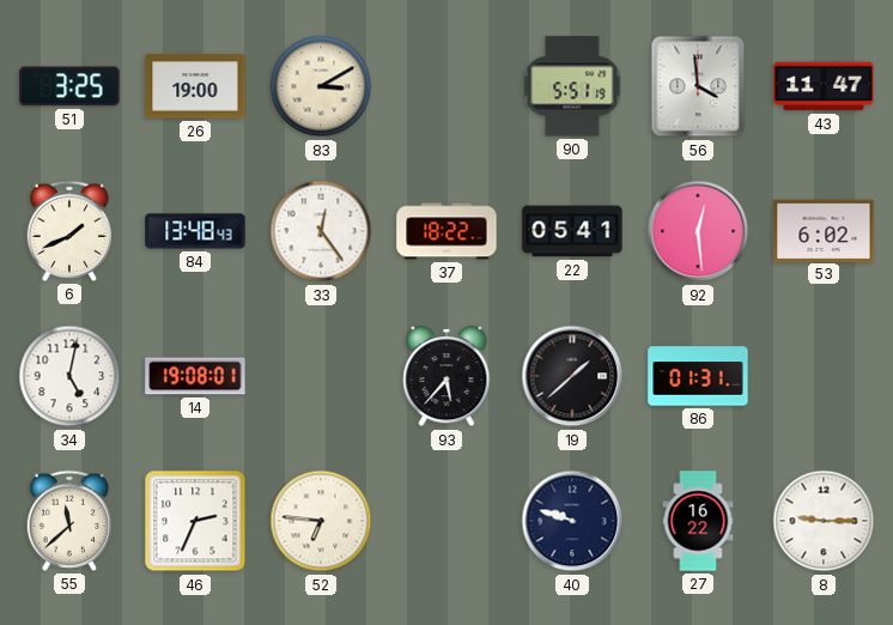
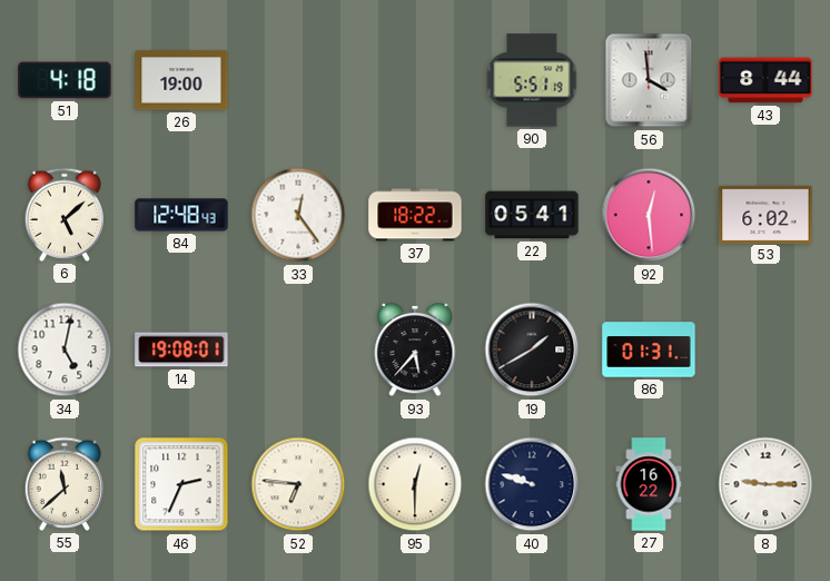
51: 3:25 -> 4:18 (65, 80)
83: 3:10 -> none (321, 86)
43: 11:47 -> 8:44 (765, 80)
6: 1:41 -> 5:08 (63, 215)
84: 13:48 -> 12:48 (181, 215)
19: 1:38 -> 1:40 (532, 349)
95: none -> 12:30 (415, 484)
